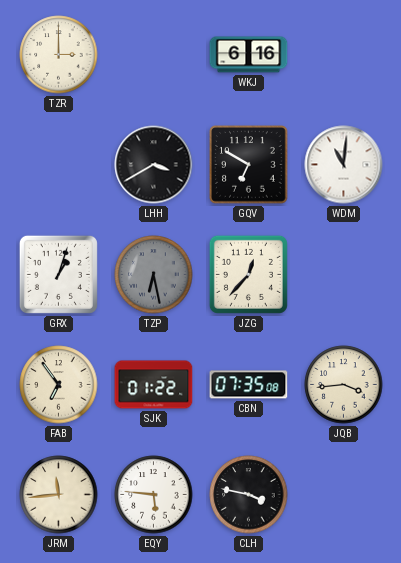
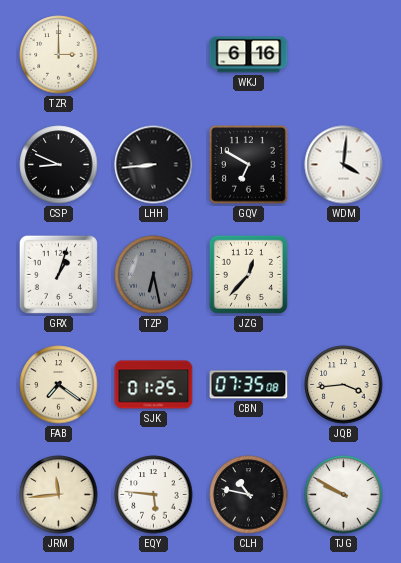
CSP: none -> 8:49 (59, 165)
LHH: 3:40 -> 8:44 (154, 165)
WDM: 11:01 -> 4:01 (344, 165)
FAB: 6:54 -> 7:21 (59, 385)
SJK: 01:22 -> 01:25 (154, 385)
CLH: 3:47 -> 10:47 (249, 495)
TJG: none -> 9:50 (344, 495)
